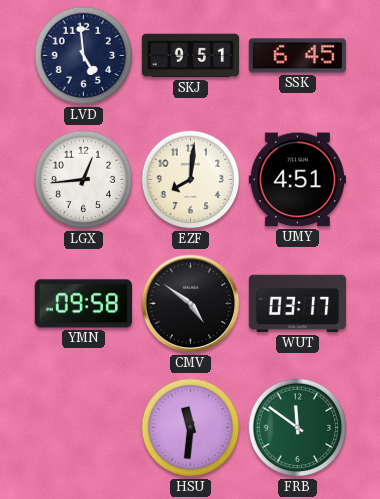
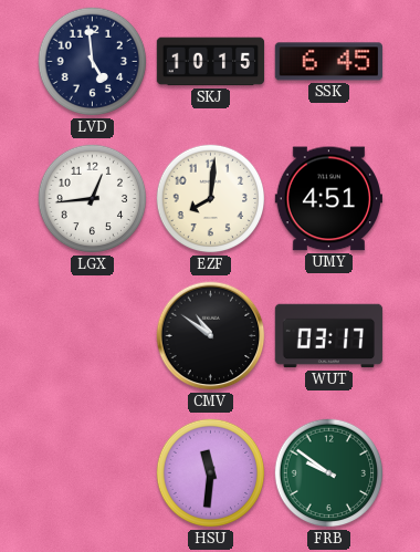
SKJ: 9:51 -> 10:15 (211, 62)
YMN: 09:58 -> none (83, 304)
CMV: 4:51 -> 10:51 (211, 336)
FRB: 11:51 -> 9:51 (329, 473)
